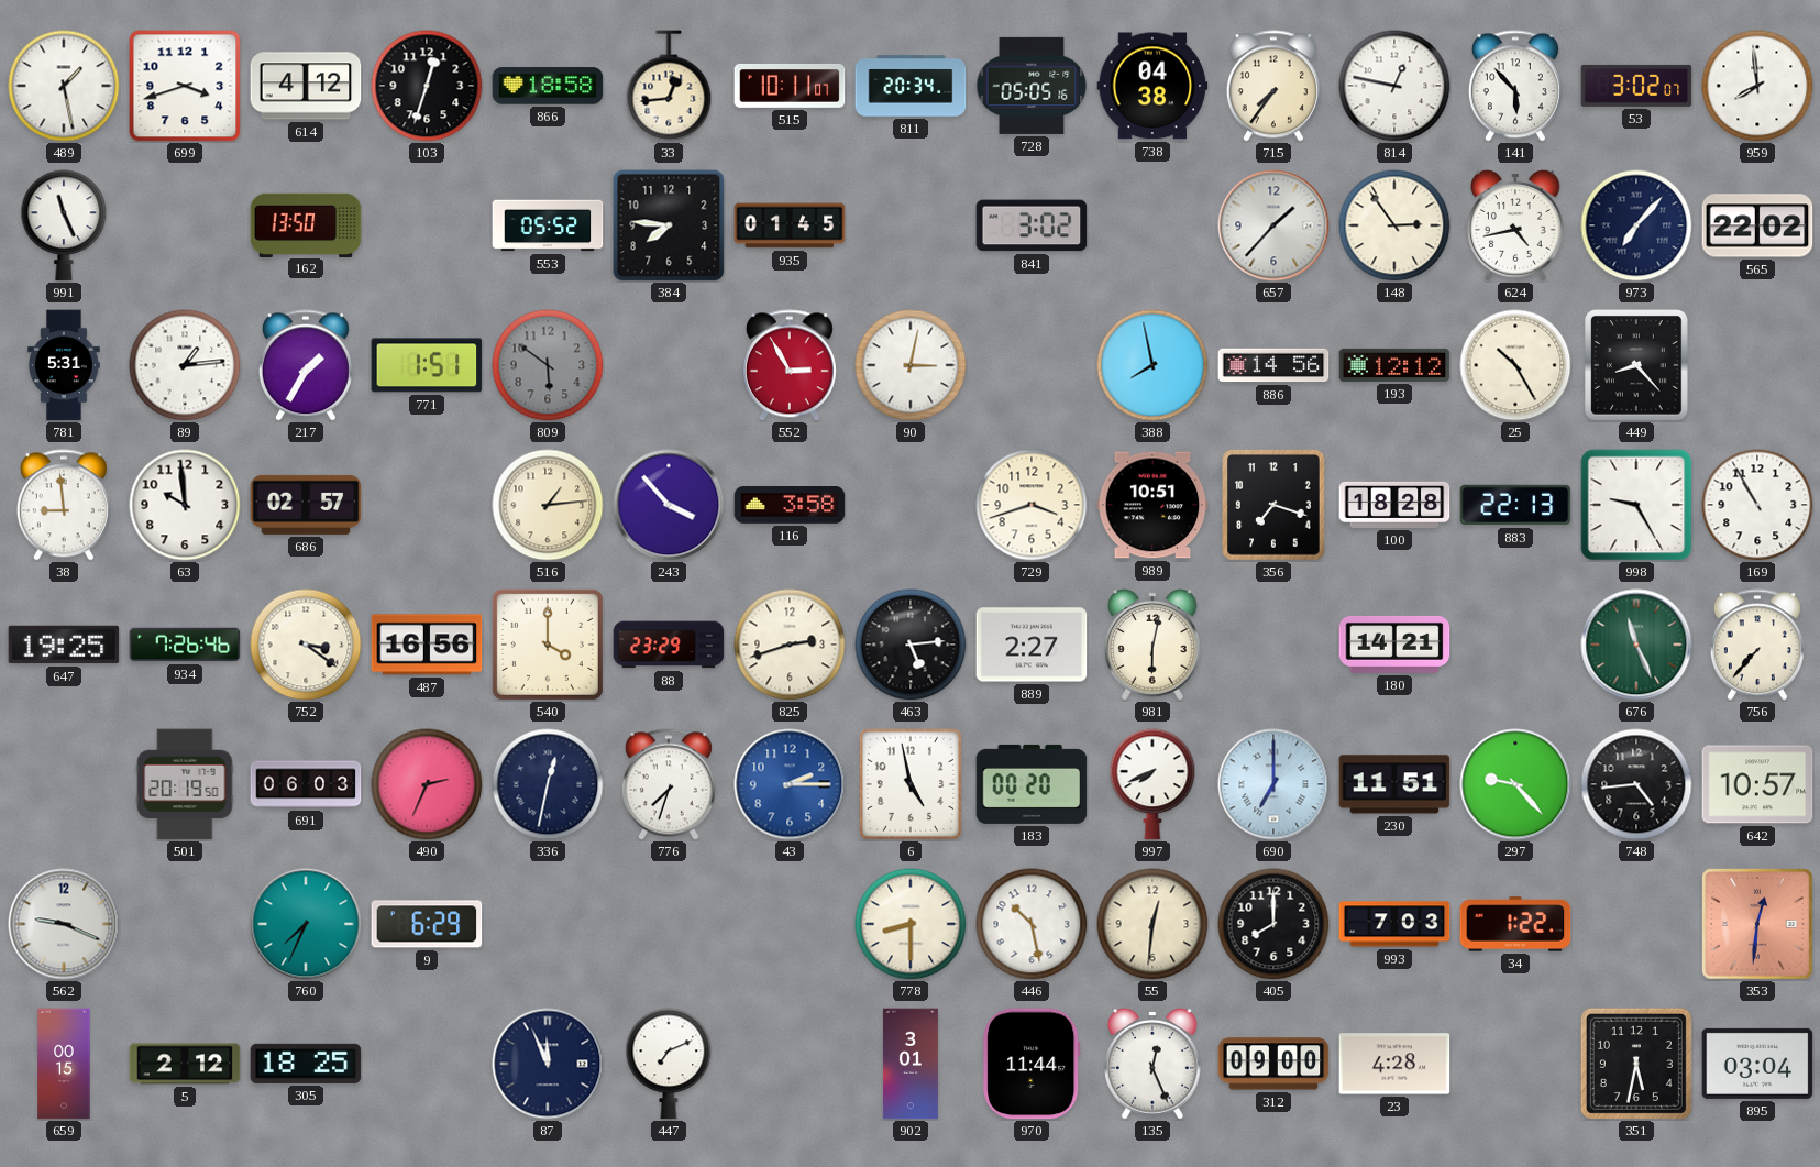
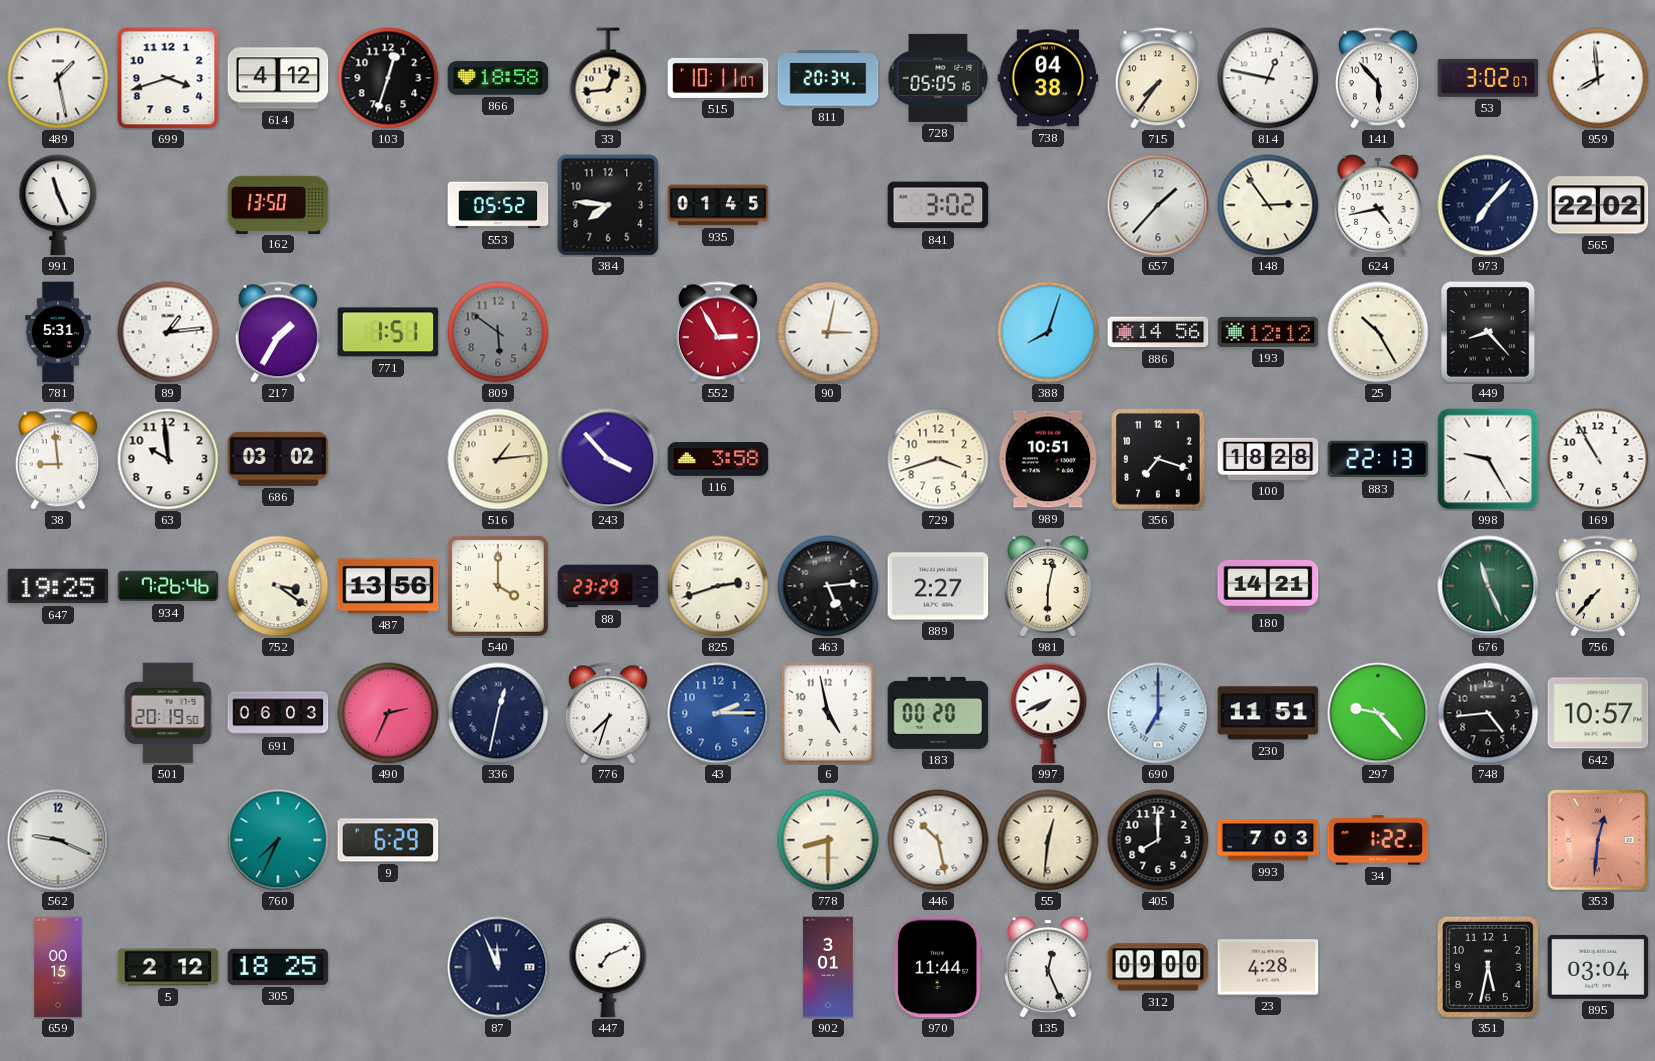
388: 7:58 -> 8:03 (1048, 332)
686: 02:57 -> 03:02 (278, 459)
487: 16:56 -> 13:56 (388, 586)
